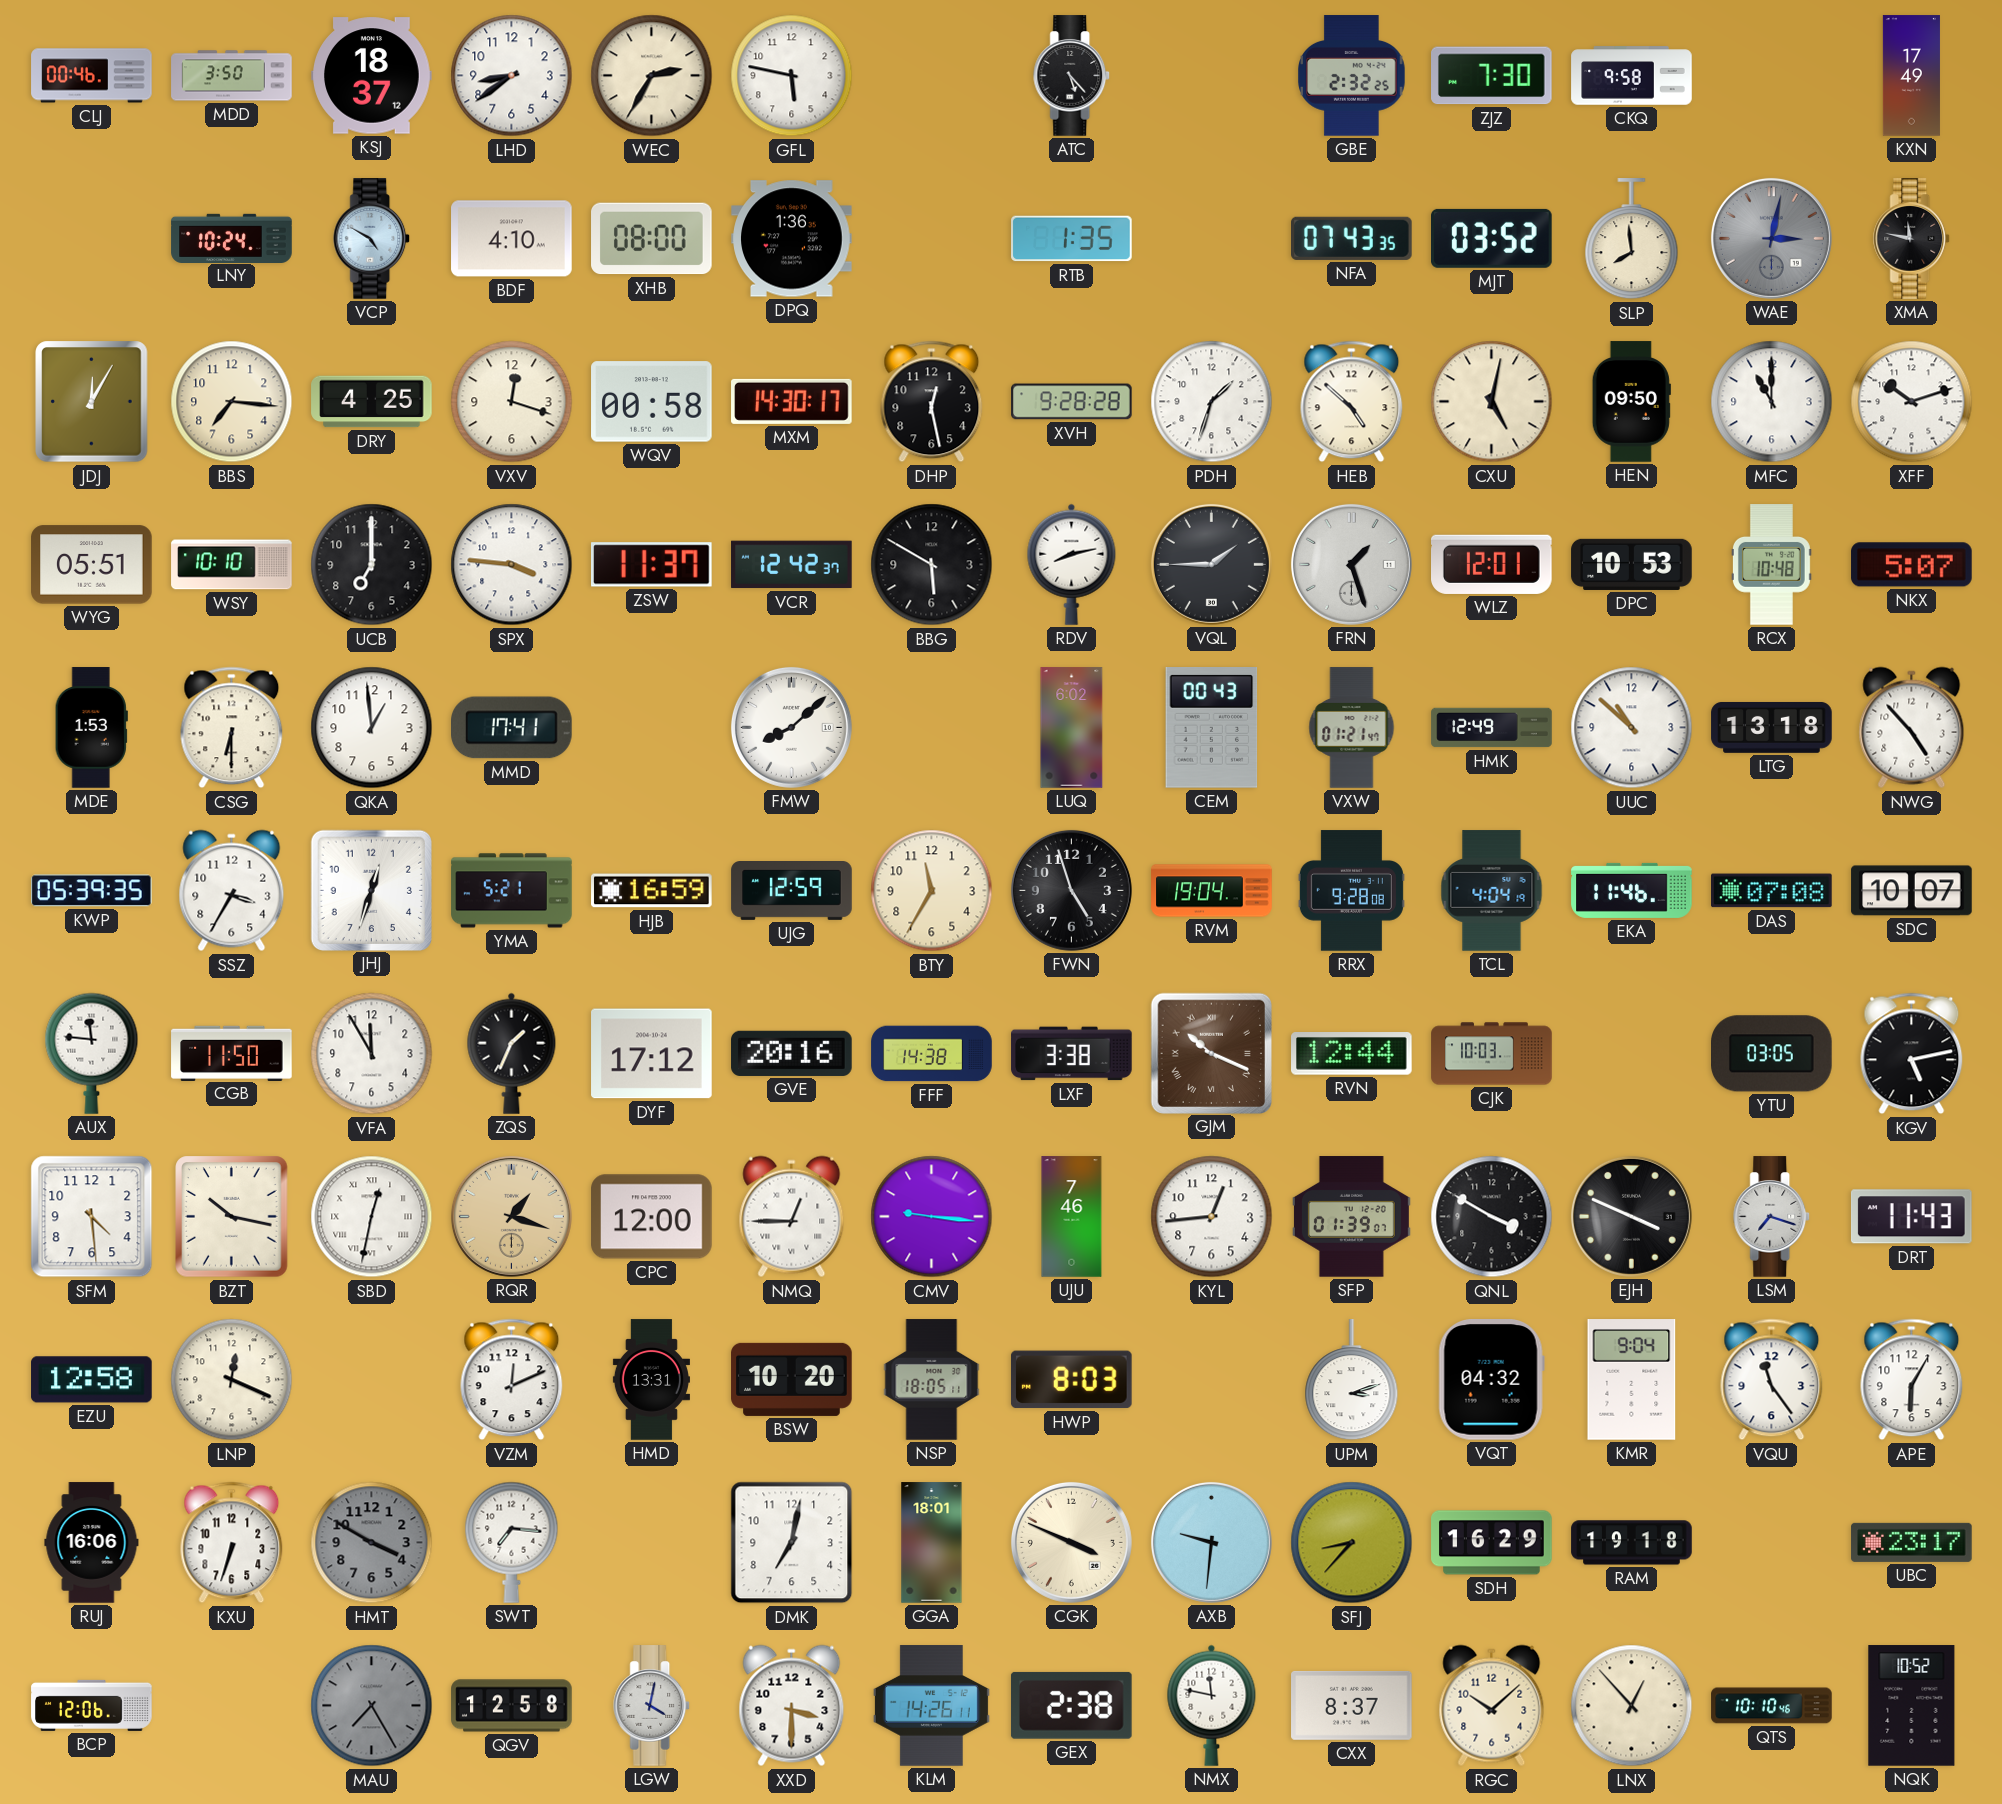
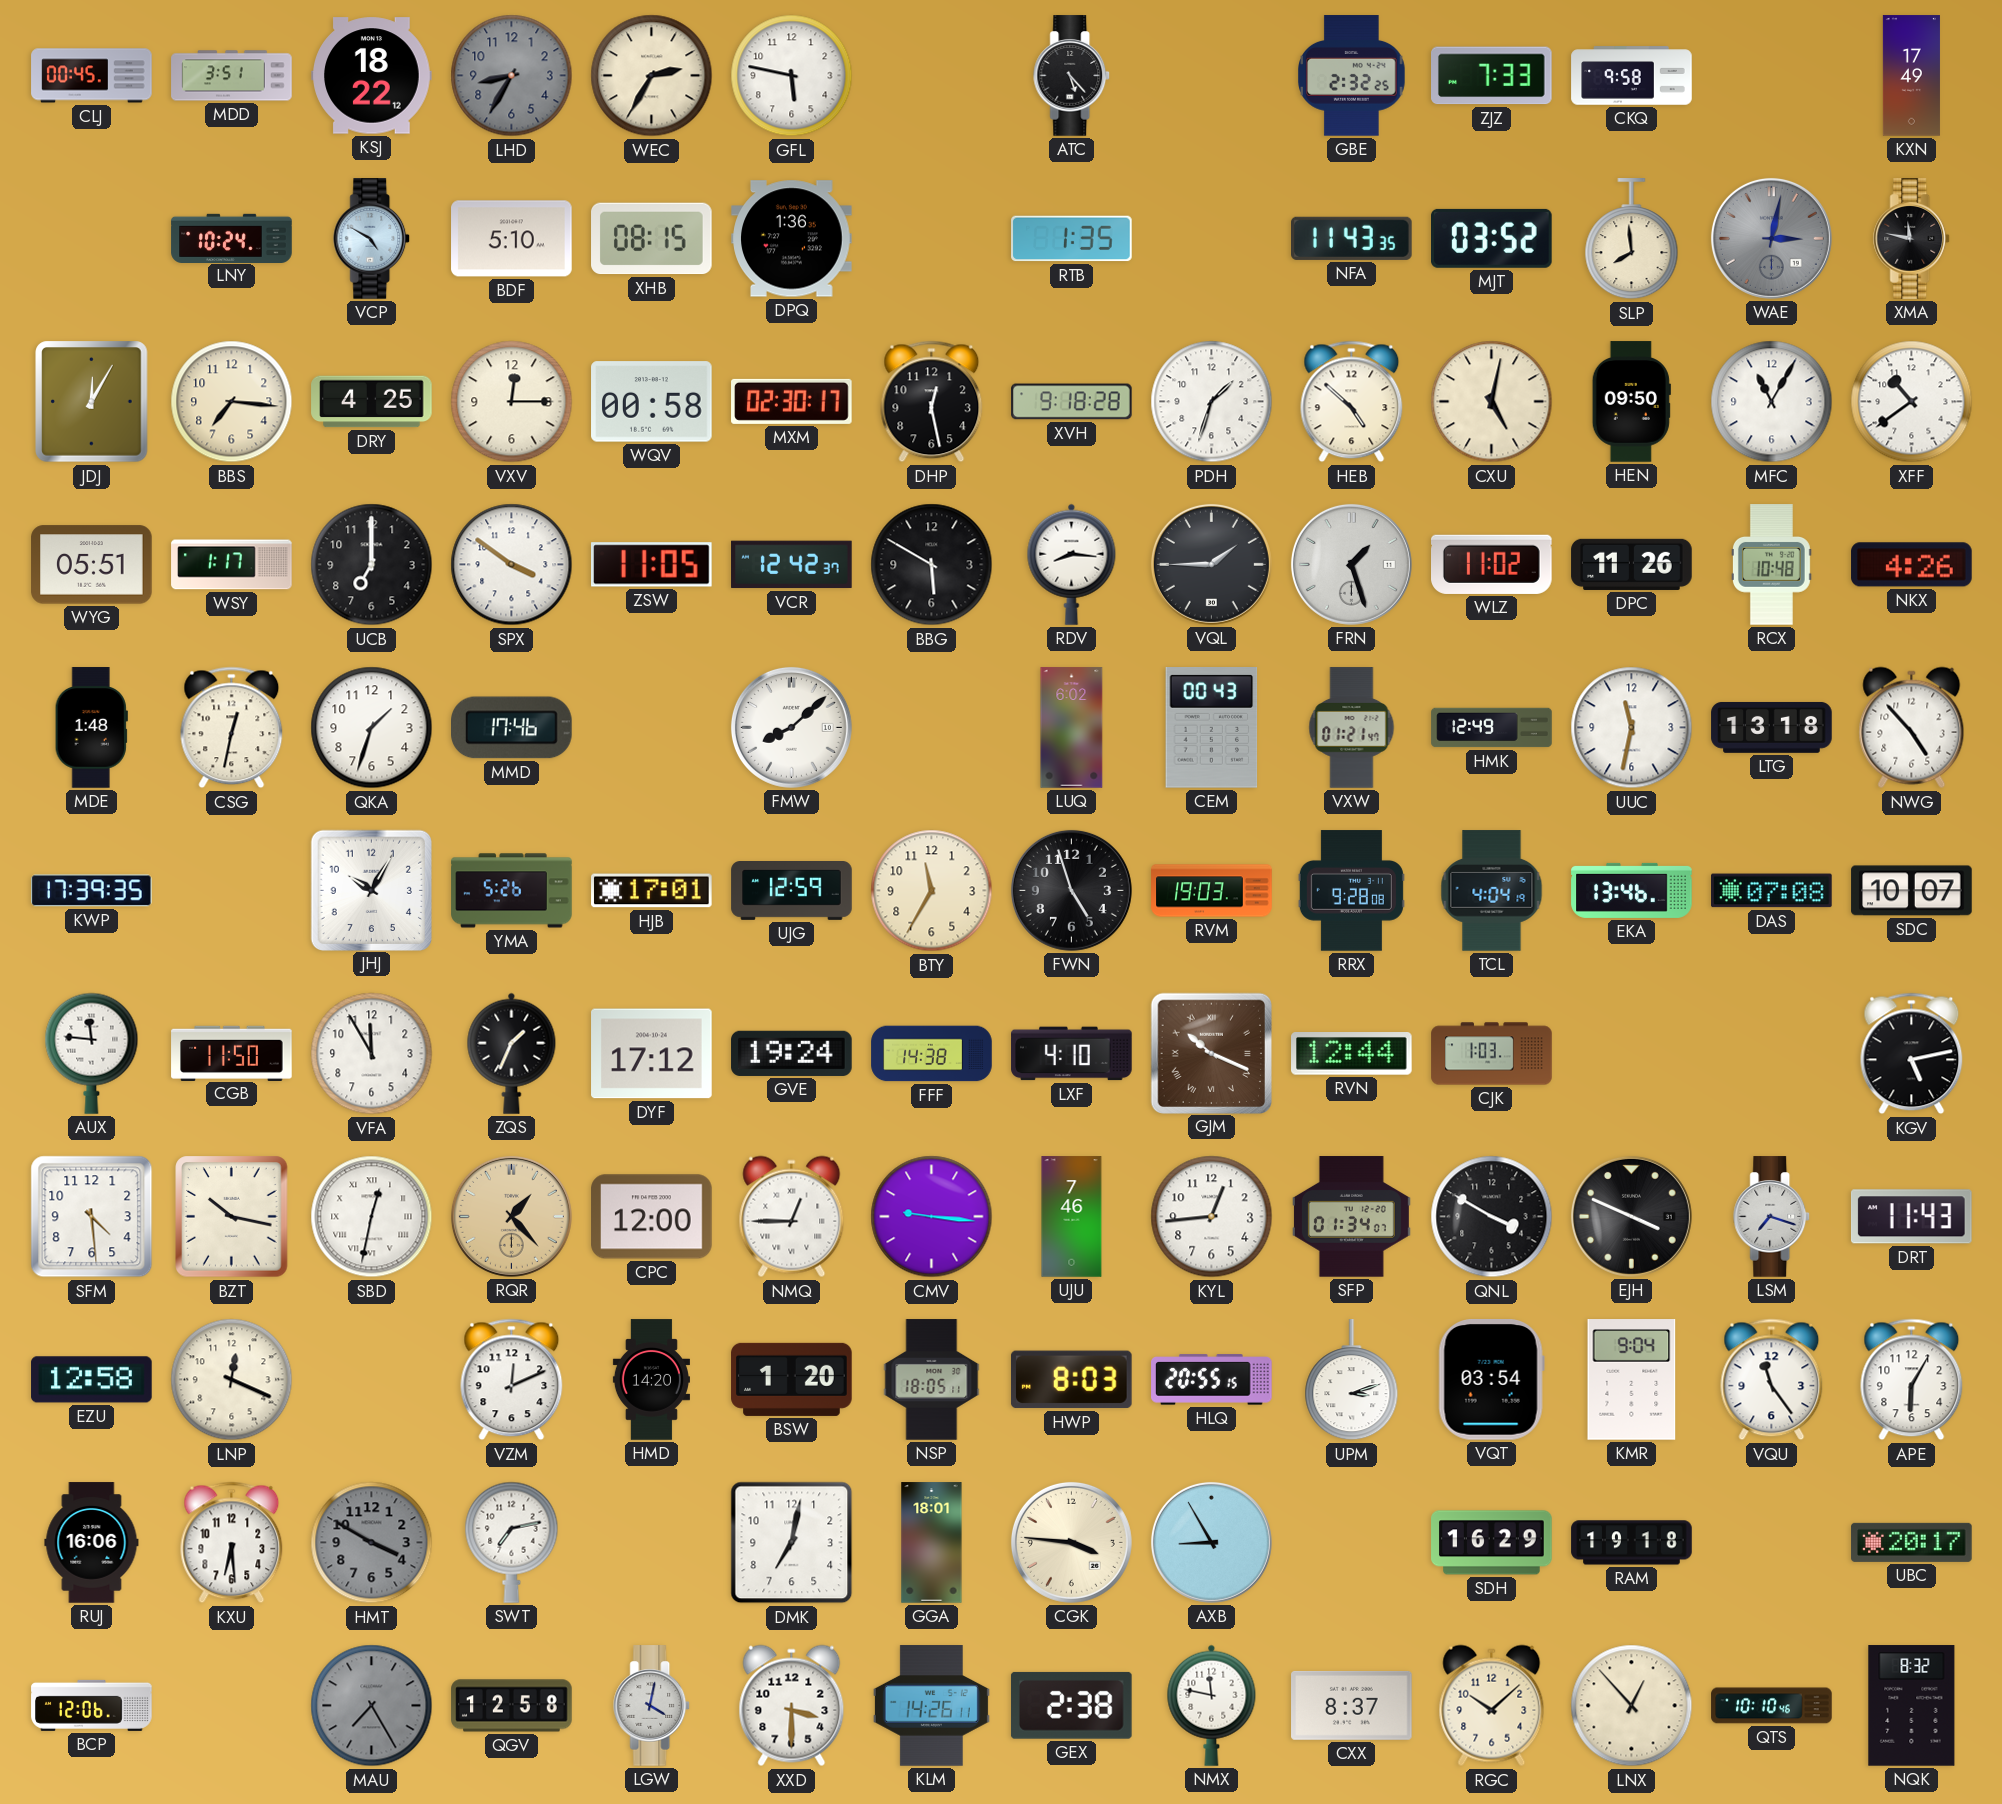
CLJ: 00:46 -> 00:45 (92, 76)
MDD: 3:50 -> 3:51 (232, 76)
KSJ: 18:37 -> 18:22 (372, 76)
LHD: 8:39 -> 8:35 (512, 76)
LHD dial: white -> grey (512, 76)
ZJZ: 7:30 -> 7:33 (1492, 76)
BDF: 4:10 -> 5:10 (512, 239)
XHB: 08:00 -> 08:15 (652, 239)
NFA: 07:43 -> 11:43 (1352, 238)
VXV: 12:18 -> 12:15 (512, 402)
MXM: 14:30 -> 02:30 (792, 401)
XVH: 9:28 -> 9:18 (1072, 402)
MFC: 11:00 -> 11:05 (1772, 402)
XFF: 10:12 -> 10:39 (1912, 402)
WSY: 10:10 -> 1:17 (232, 565)
SPX: 3:46 -> 3:51 (512, 565)
ZSW: 11:37 -> 11:05 (652, 565)
RDV: 8:13 -> 8:16 (1072, 564)
WLZ: 12:01 -> 11:02 (1492, 564)
DPC: 10:53 -> 11:26 (1632, 564)
NKX: 5:07 -> 4:26 (1912, 565)
MDE: 1:53 -> 1:48 (91, 728)
CSG: 6:30 -> 12:32 (232, 728)
QKA: 12:59 -> 1:33 (372, 728)
MMD: 17:41 -> 17:46 (512, 728)
UUC: 10:52 -> 11:32 (1632, 728)
KWP: 05:39 -> 17:39 (92, 891)
SSZ: 3:35 -> none (232, 891)
JHJ: 12:33 -> 10:05 (371, 890)
YMA: 5:21 -> 5:26 (512, 891)
HJB: 16:59 -> 17:01 (652, 891)
RVM: 19:04 -> 19:03 (1212, 891)
EKA: 11:46 -> 13:46 (1632, 890)
GVE: 20:16 -> 19:24 (792, 1053)
LXF: 3:38 -> 4:10 (1072, 1054)
CJK: 10:03 -> 1:03 (1492, 1054)
YTU: 03:05 -> none (1772, 1054)
RQR: 1:18 -> 1:23 (511, 1216)
SFP: 01:39 -> 01:34 (1351, 1217)
HMD: 13:31 -> 14:20 (651, 1380)
BSW: 10:20 -> 1:20 (792, 1379)
HLQ: none -> 20:55 (1212, 1380)
VQT: 04:32 -> 03:54 (1491, 1380)
KXU: 6:33 -> 6:29 (232, 1543)
SWT: 7:16 -> 7:13 (512, 1542)
CGK: 3:49 -> 3:46 (1071, 1542)
AXB: 9:31 -> 8:55 (1211, 1542)
SFJ: 8:37 -> none (1352, 1543)
UBC: 23:17 -> 20:17 (1912, 1542)
NQK: 10:52 -> 8:32 (1912, 1706)
